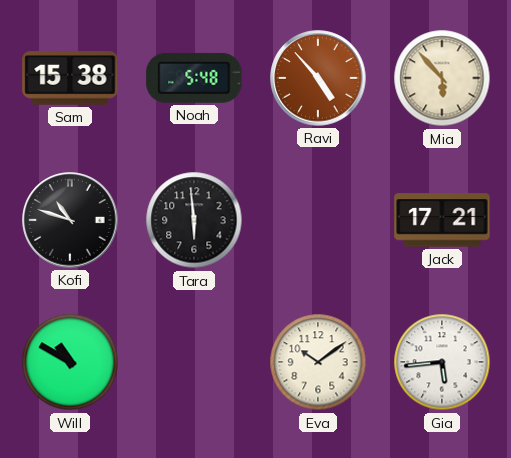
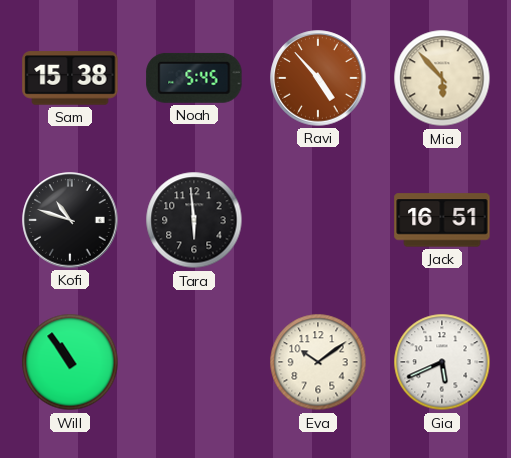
Noah: 5:48 -> 5:45 (194, 78)
Jack: 17:21 -> 16:51 (442, 220)
Will: 10:50 -> 10:54 (70, 362)
Gia: 5:44 -> 5:41 (442, 362)
